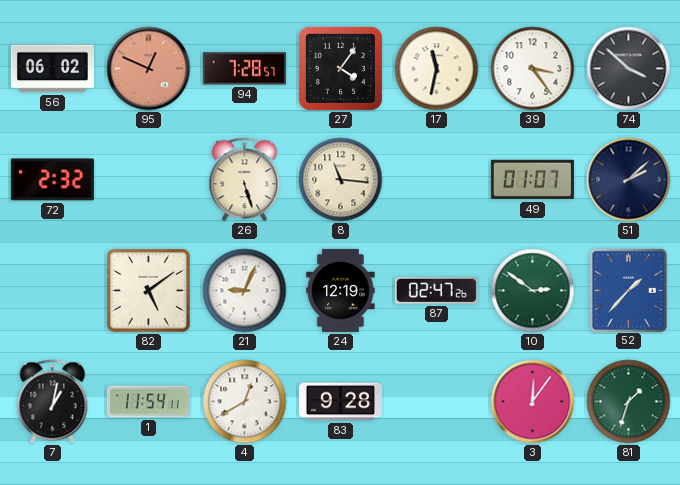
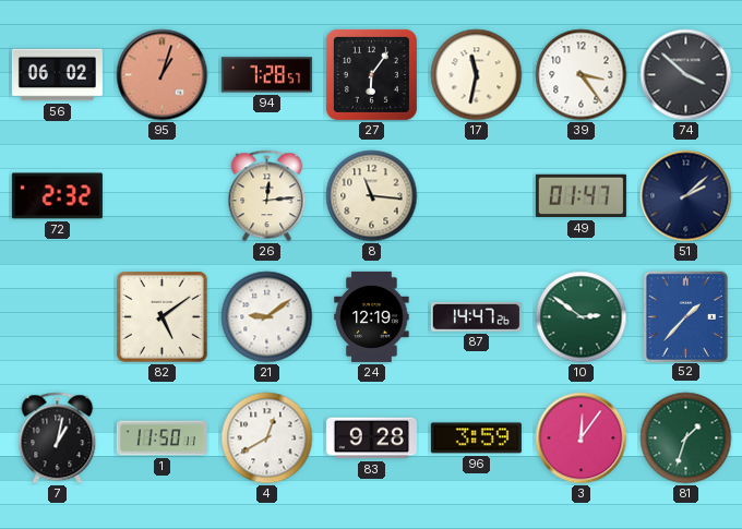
95: 12:49 -> 1:03 (163, 75)
27: 4:06 -> 6:06 (371, 74)
26: 5:27 -> 12:14 (267, 196)
49: 01:07 -> 01:47 (581, 196)
21: 9:04 -> 9:09 (267, 317)
87: 02:47 -> 14:47 (476, 316)
1: 11:54 -> 11:50 (161, 438)
96: none -> 3:59 (476, 438)
